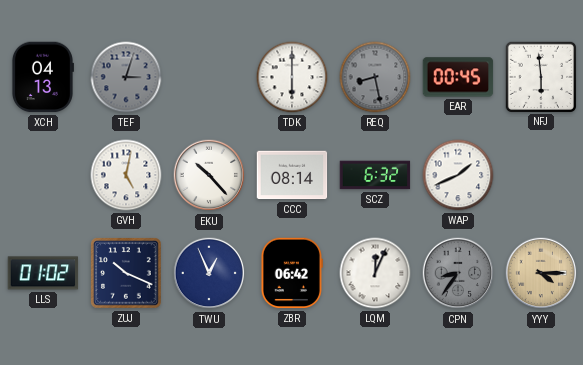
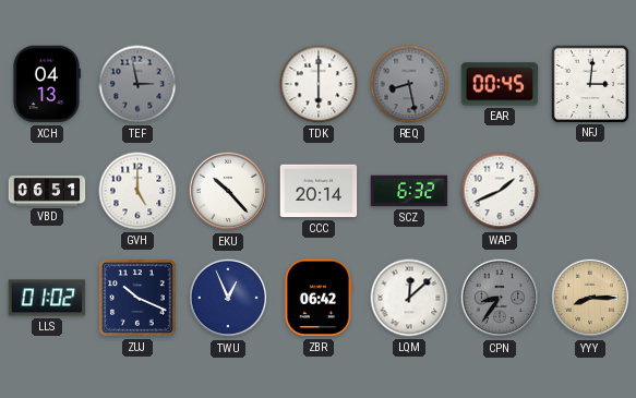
TEF: 3:03 -> 2:58 (137, 84)
NFJ: 5:59 -> 3:01 (589, 83)
VBD: none -> 06:51 (47, 191)
GVH: 5:02 -> 5:00 (137, 191)
CCC: 08:14 -> 20:14 (319, 191)
LQM: 12:04 -> 12:08 (409, 298)
YYY: 4:15 -> 8:15 (590, 298)
